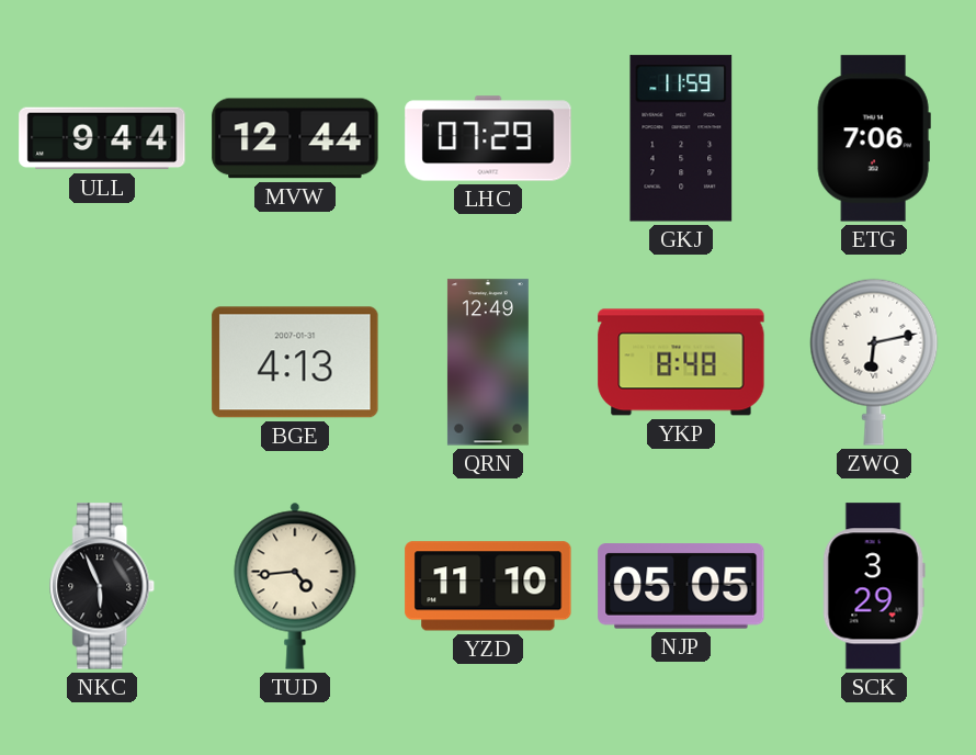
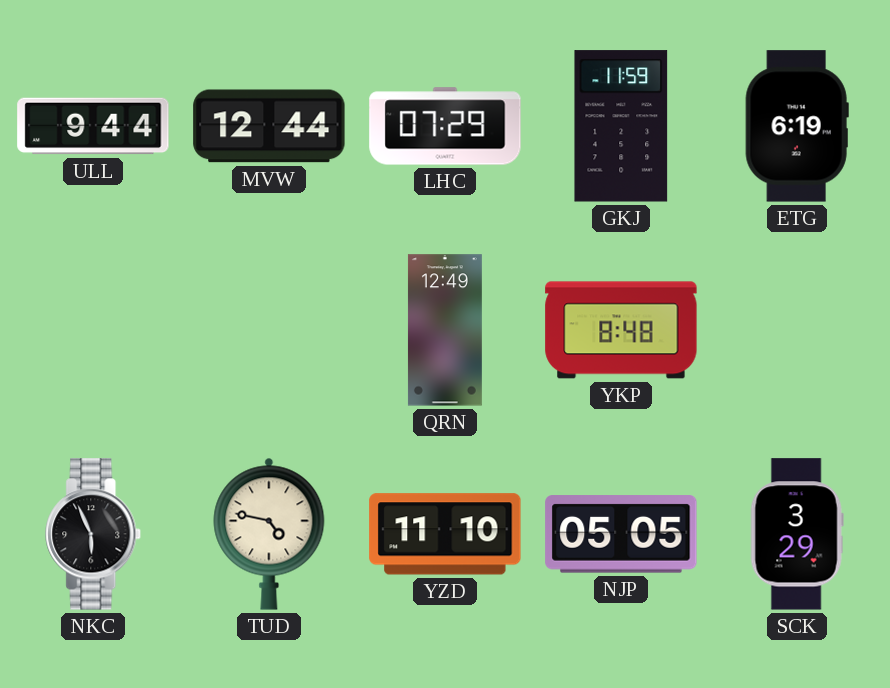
ETG: 7:06 -> 6:19 (797, 126)
BGE: 4:13 -> none (295, 362)
ZWQ: 6:13 -> none (874, 362)
TUD: 4:44 -> 4:47 (269, 534)
